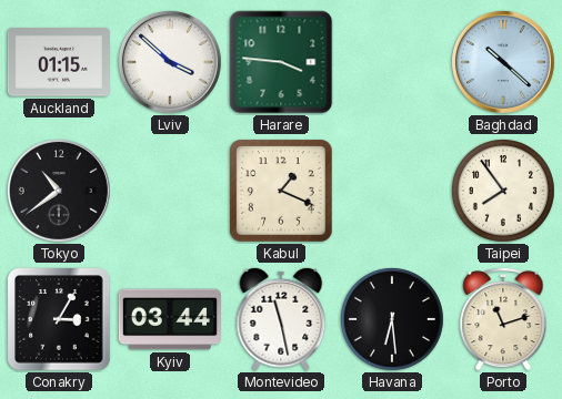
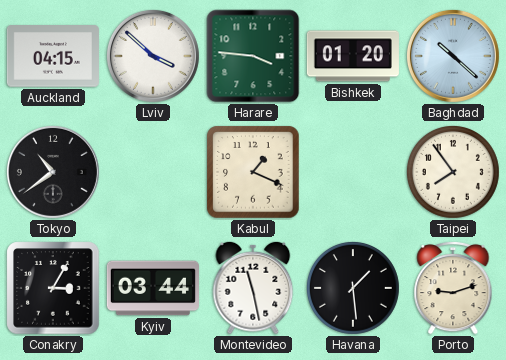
Auckland: 01:15 -> 04:15 (53, 56)
Bishkek: none -> 01:20 (353, 56)
Havana: 6:29 -> 1:29 (353, 288)
Porto: 11:12 -> 9:12 (453, 288)
